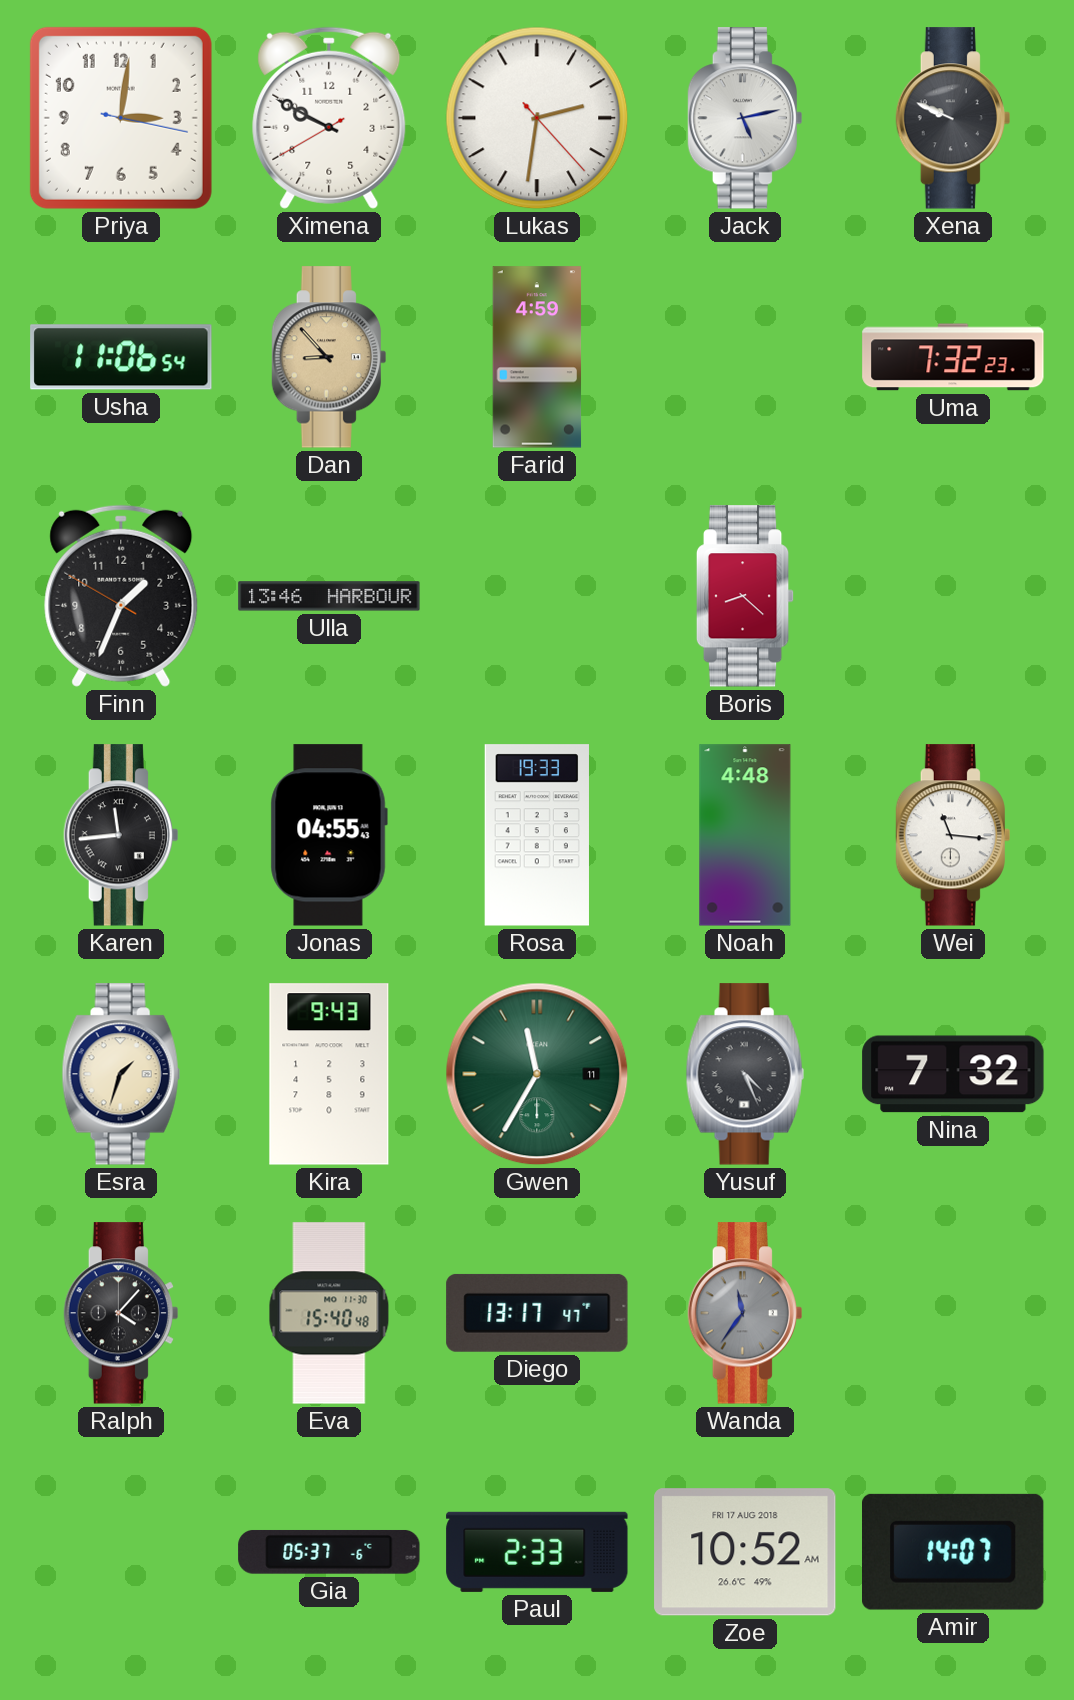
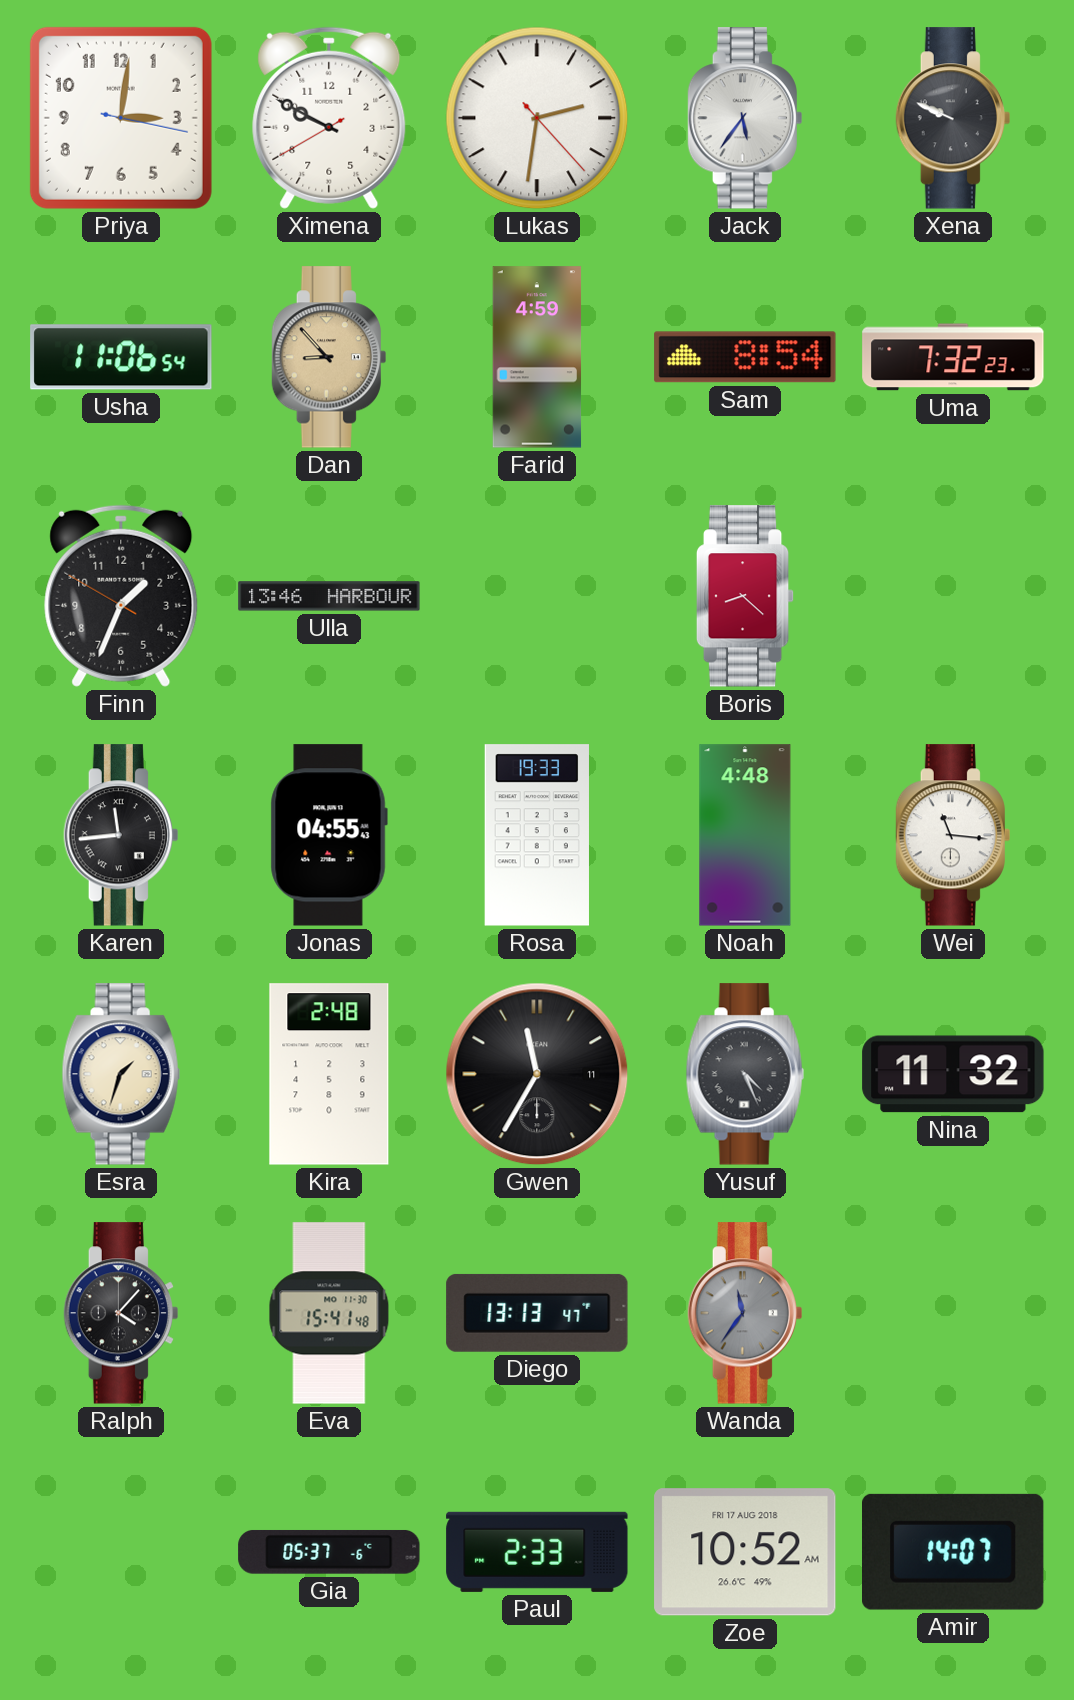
Jack: 5:13 -> 5:36 (745, 118)
Sam: none -> 8:54 (745, 357)
Kira: 9:43 -> 2:48 (329, 1074)
Gwen dial: green -> black (537, 1074)
Nina: 7:32 -> 11:32 (953, 1074)
Eva: 15:40 -> 15:41 (329, 1313)
Diego: 13:17 -> 13:13 (537, 1313)
